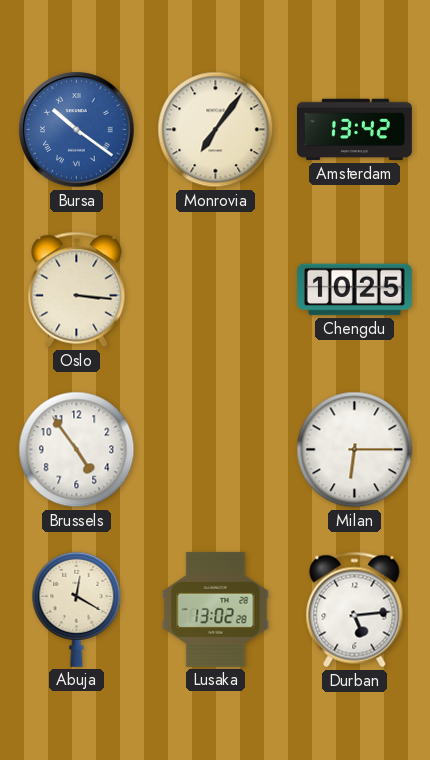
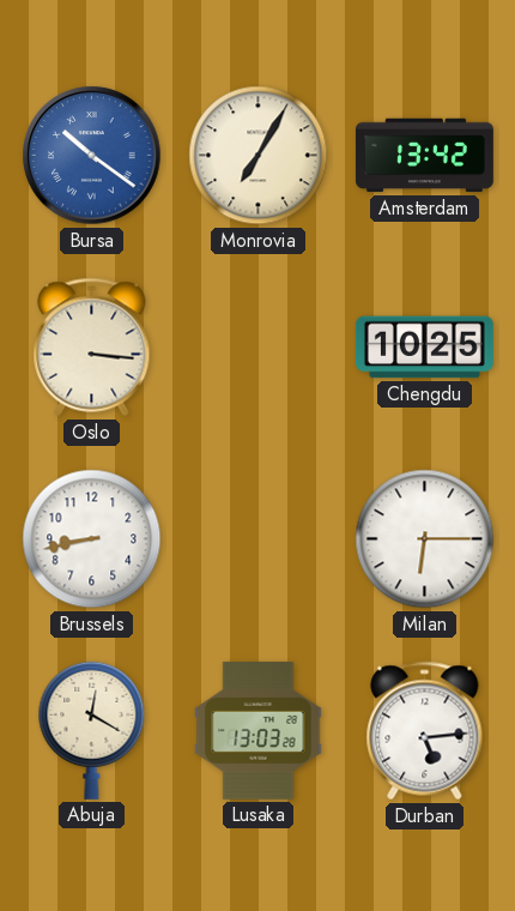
Monrovia: 7:06 -> 7:05 (259, 156)
Brussels: 4:54 -> 8:43 (92, 539)
Lusaka: 13:02 -> 13:03 (259, 730)
